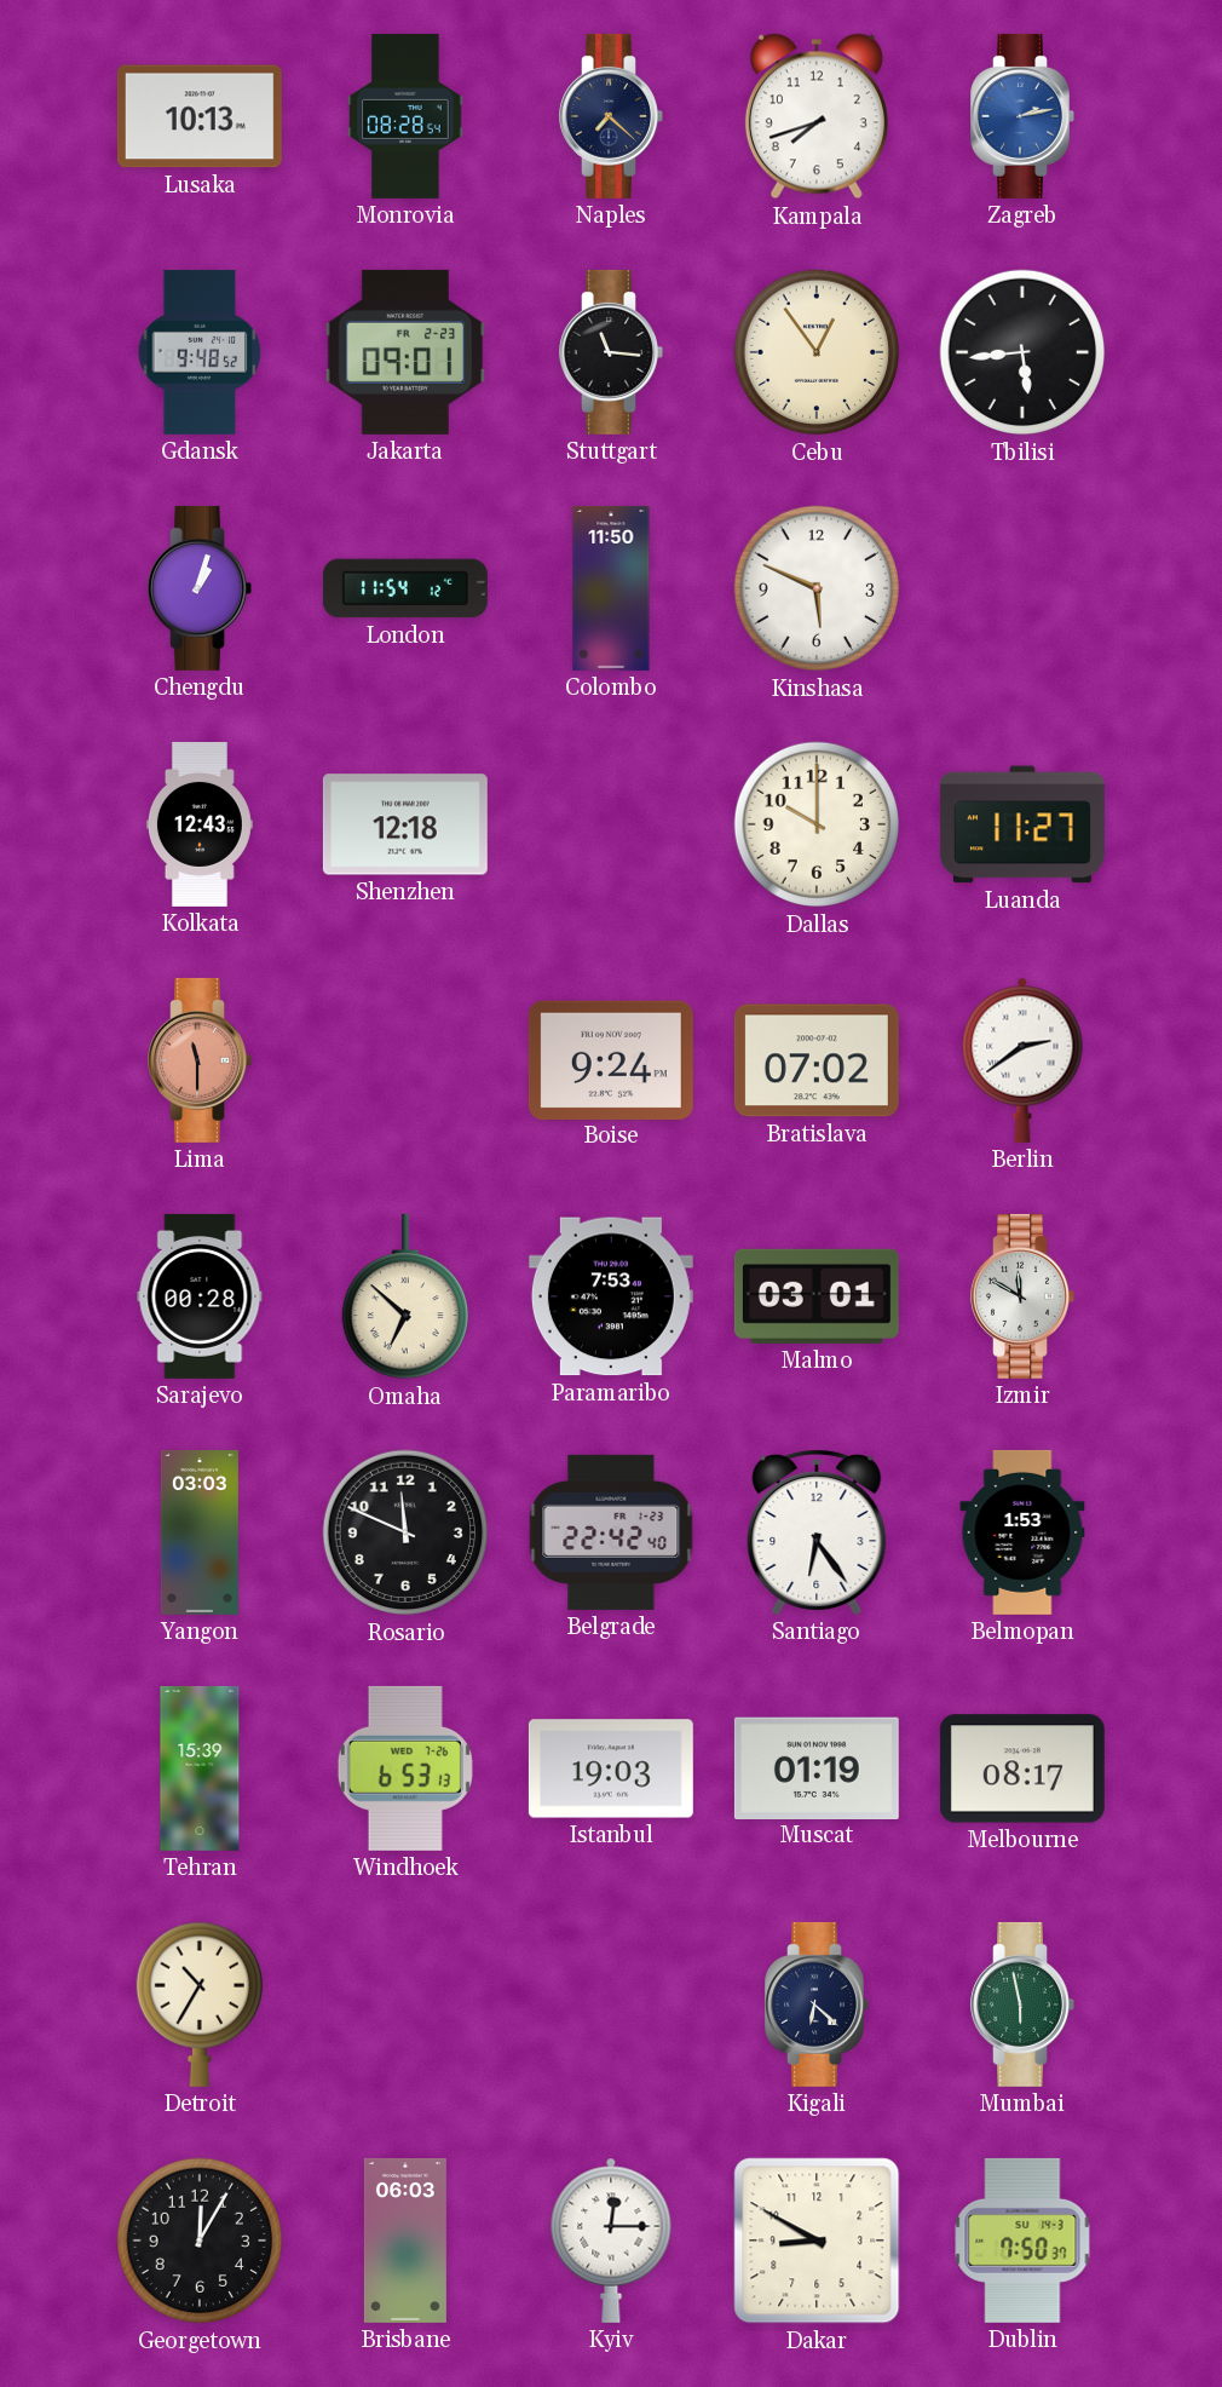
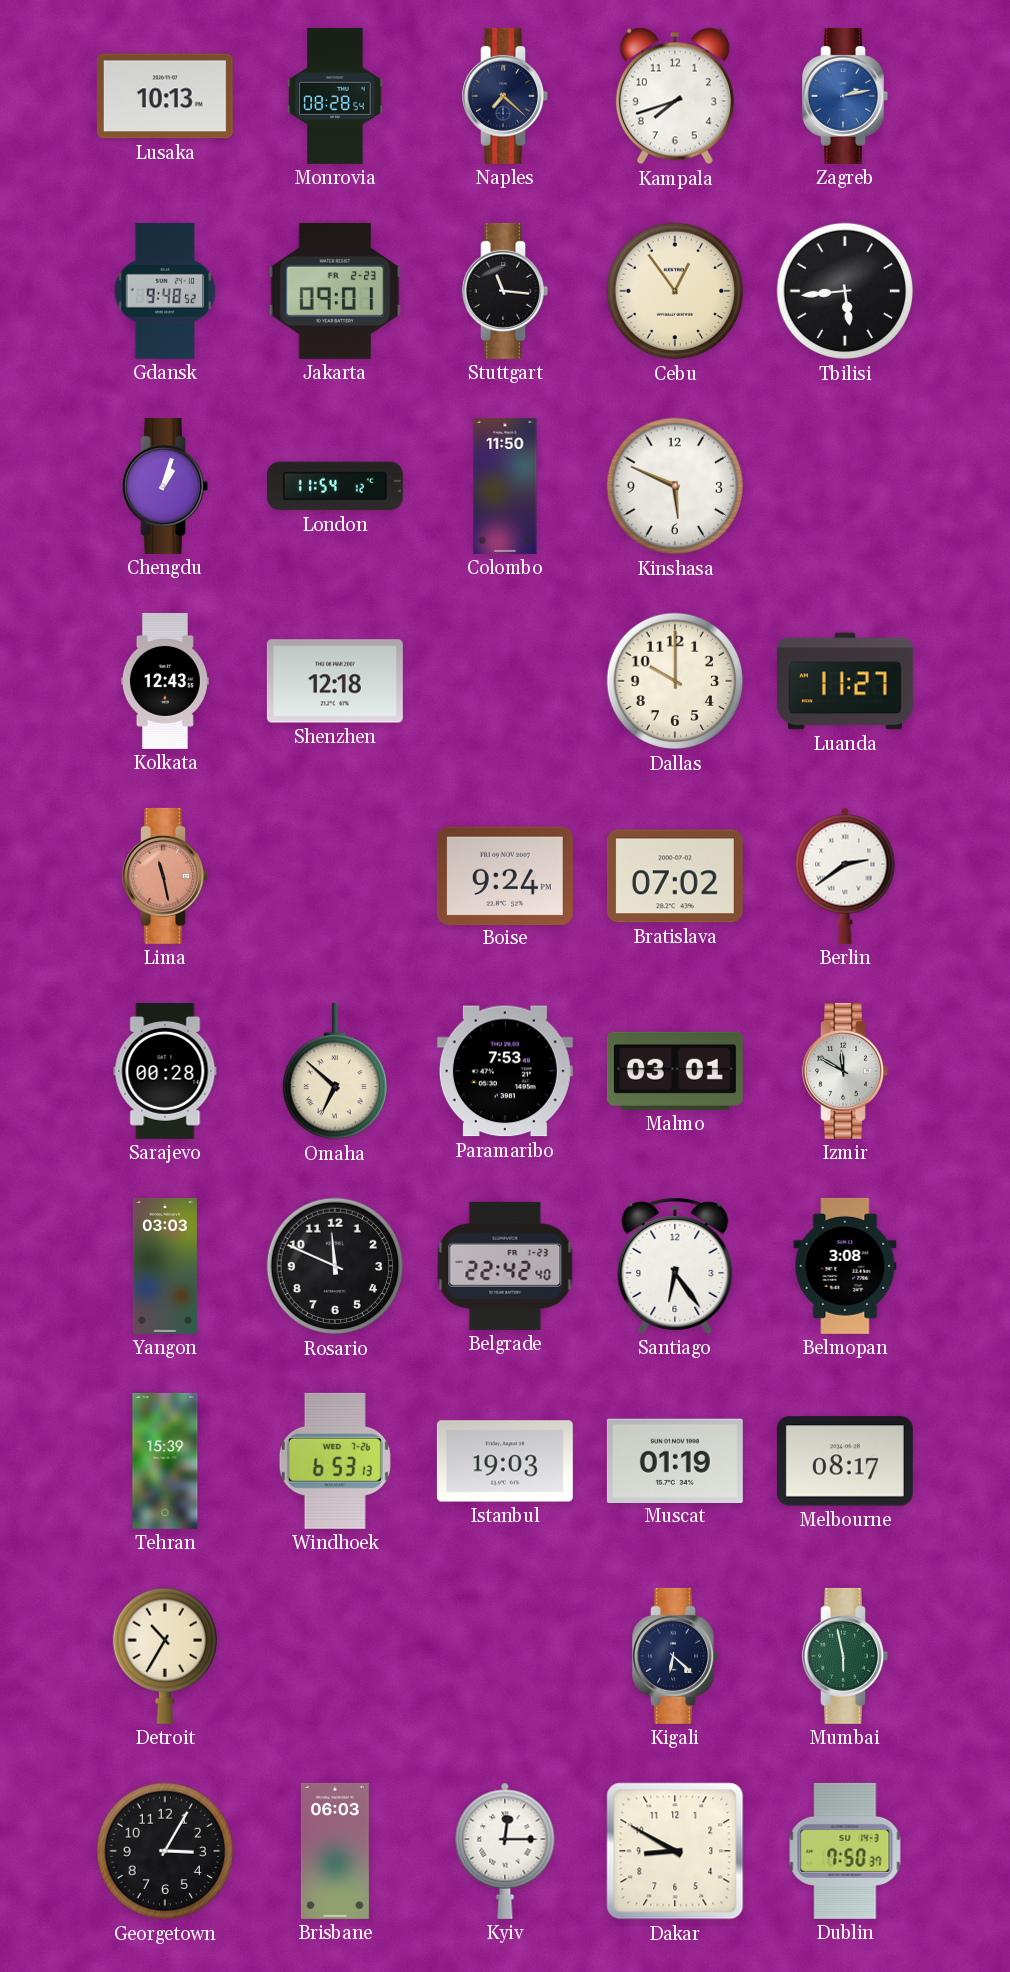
Lima: 11:30 -> 11:28 (165, 876)
Belmopan: 1:53 -> 3:08 (845, 1266)
Georgetown: 12:05 -> 3:05 (165, 1851)
